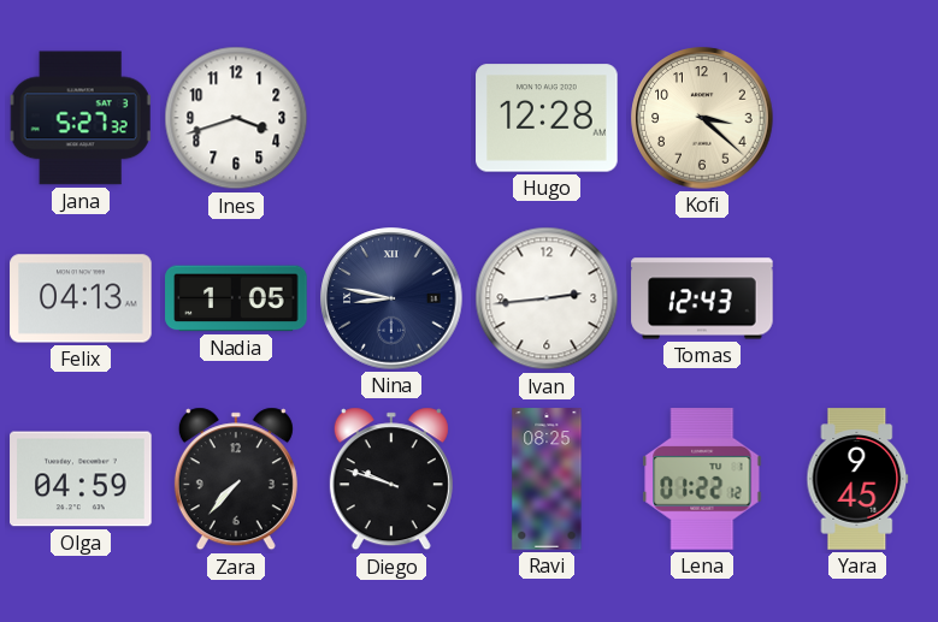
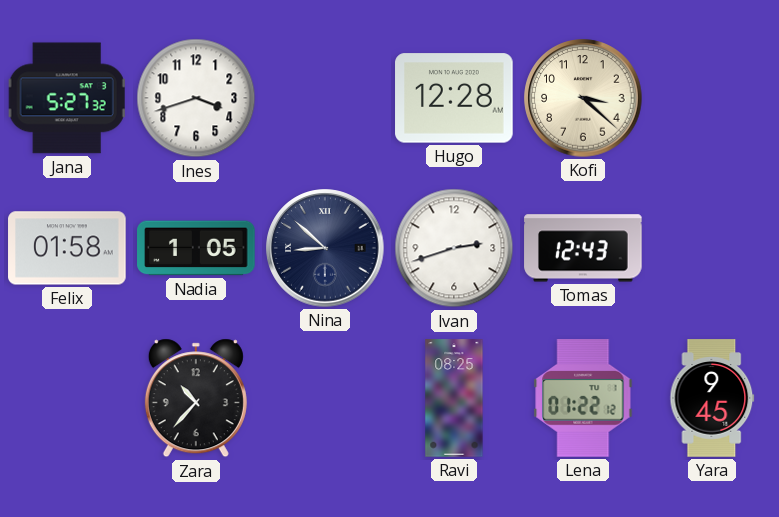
Felix: 04:13 -> 01:58 (67, 248)
Nina: 8:47 -> 8:52 (325, 248)
Ivan: 2:44 -> 2:42 (454, 248)
Olga: 04:59 -> none (81, 479)
Zara: 7:37 -> 10:37 (196, 398)
Diego: 9:48 -> none (391, 479)
